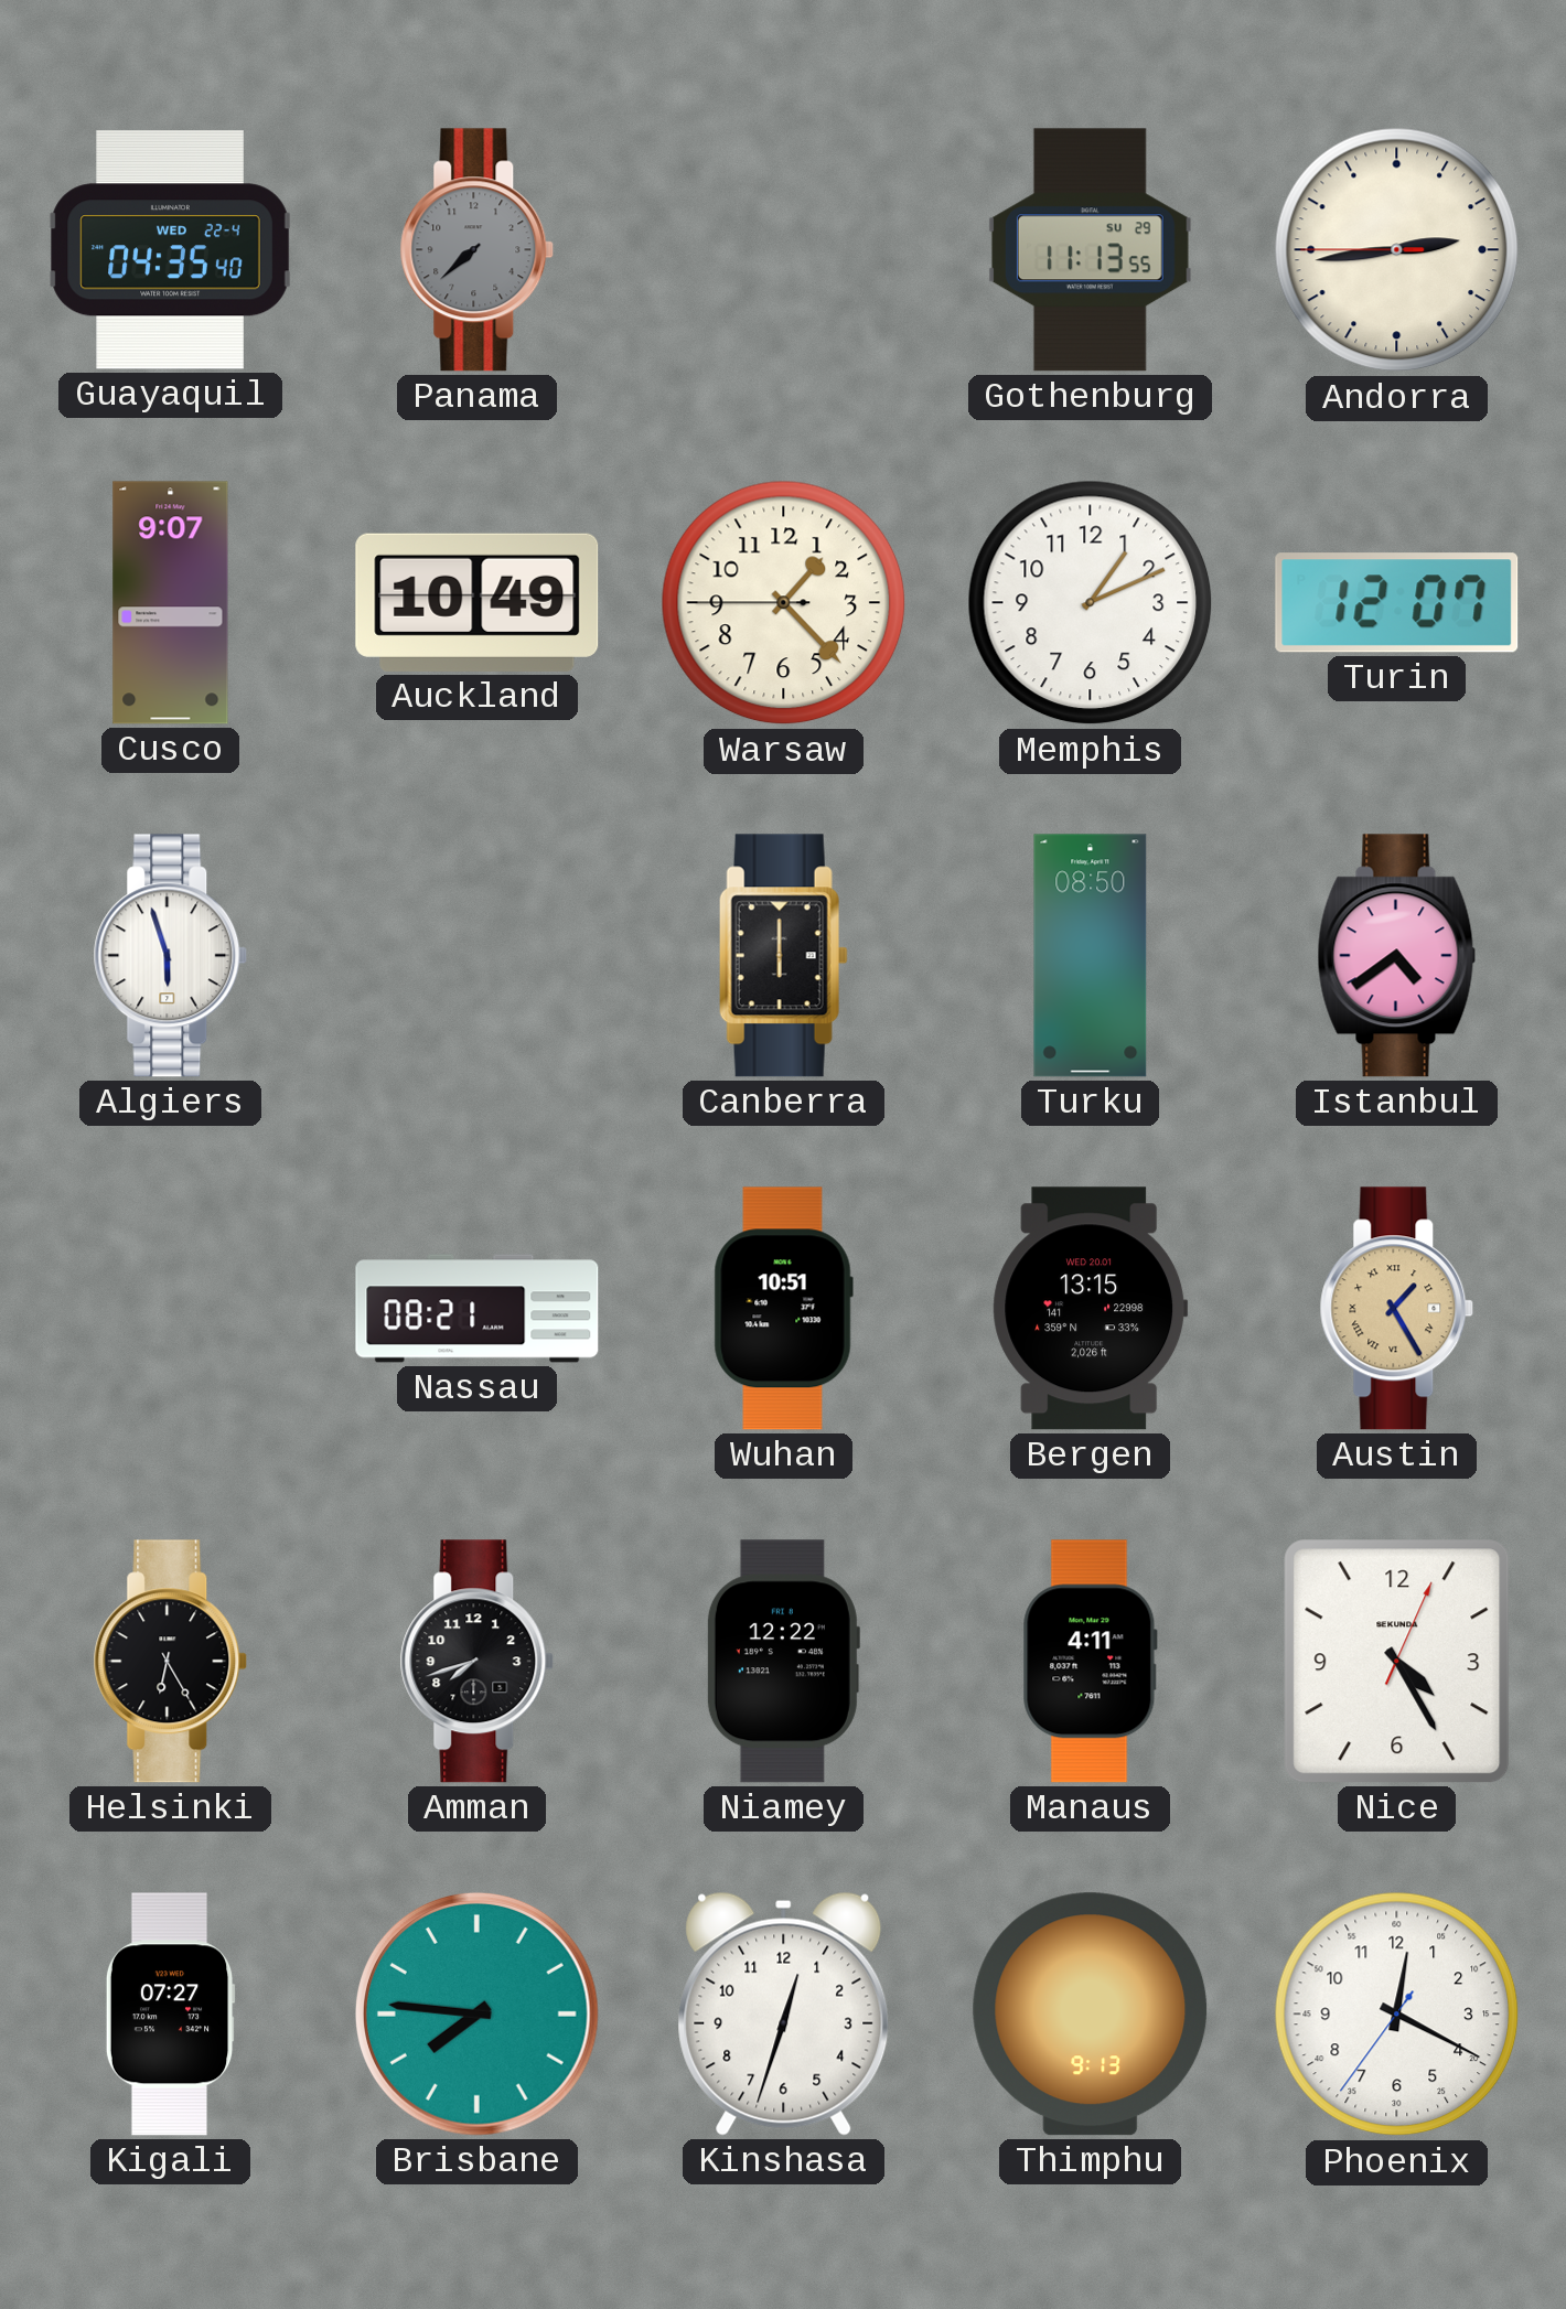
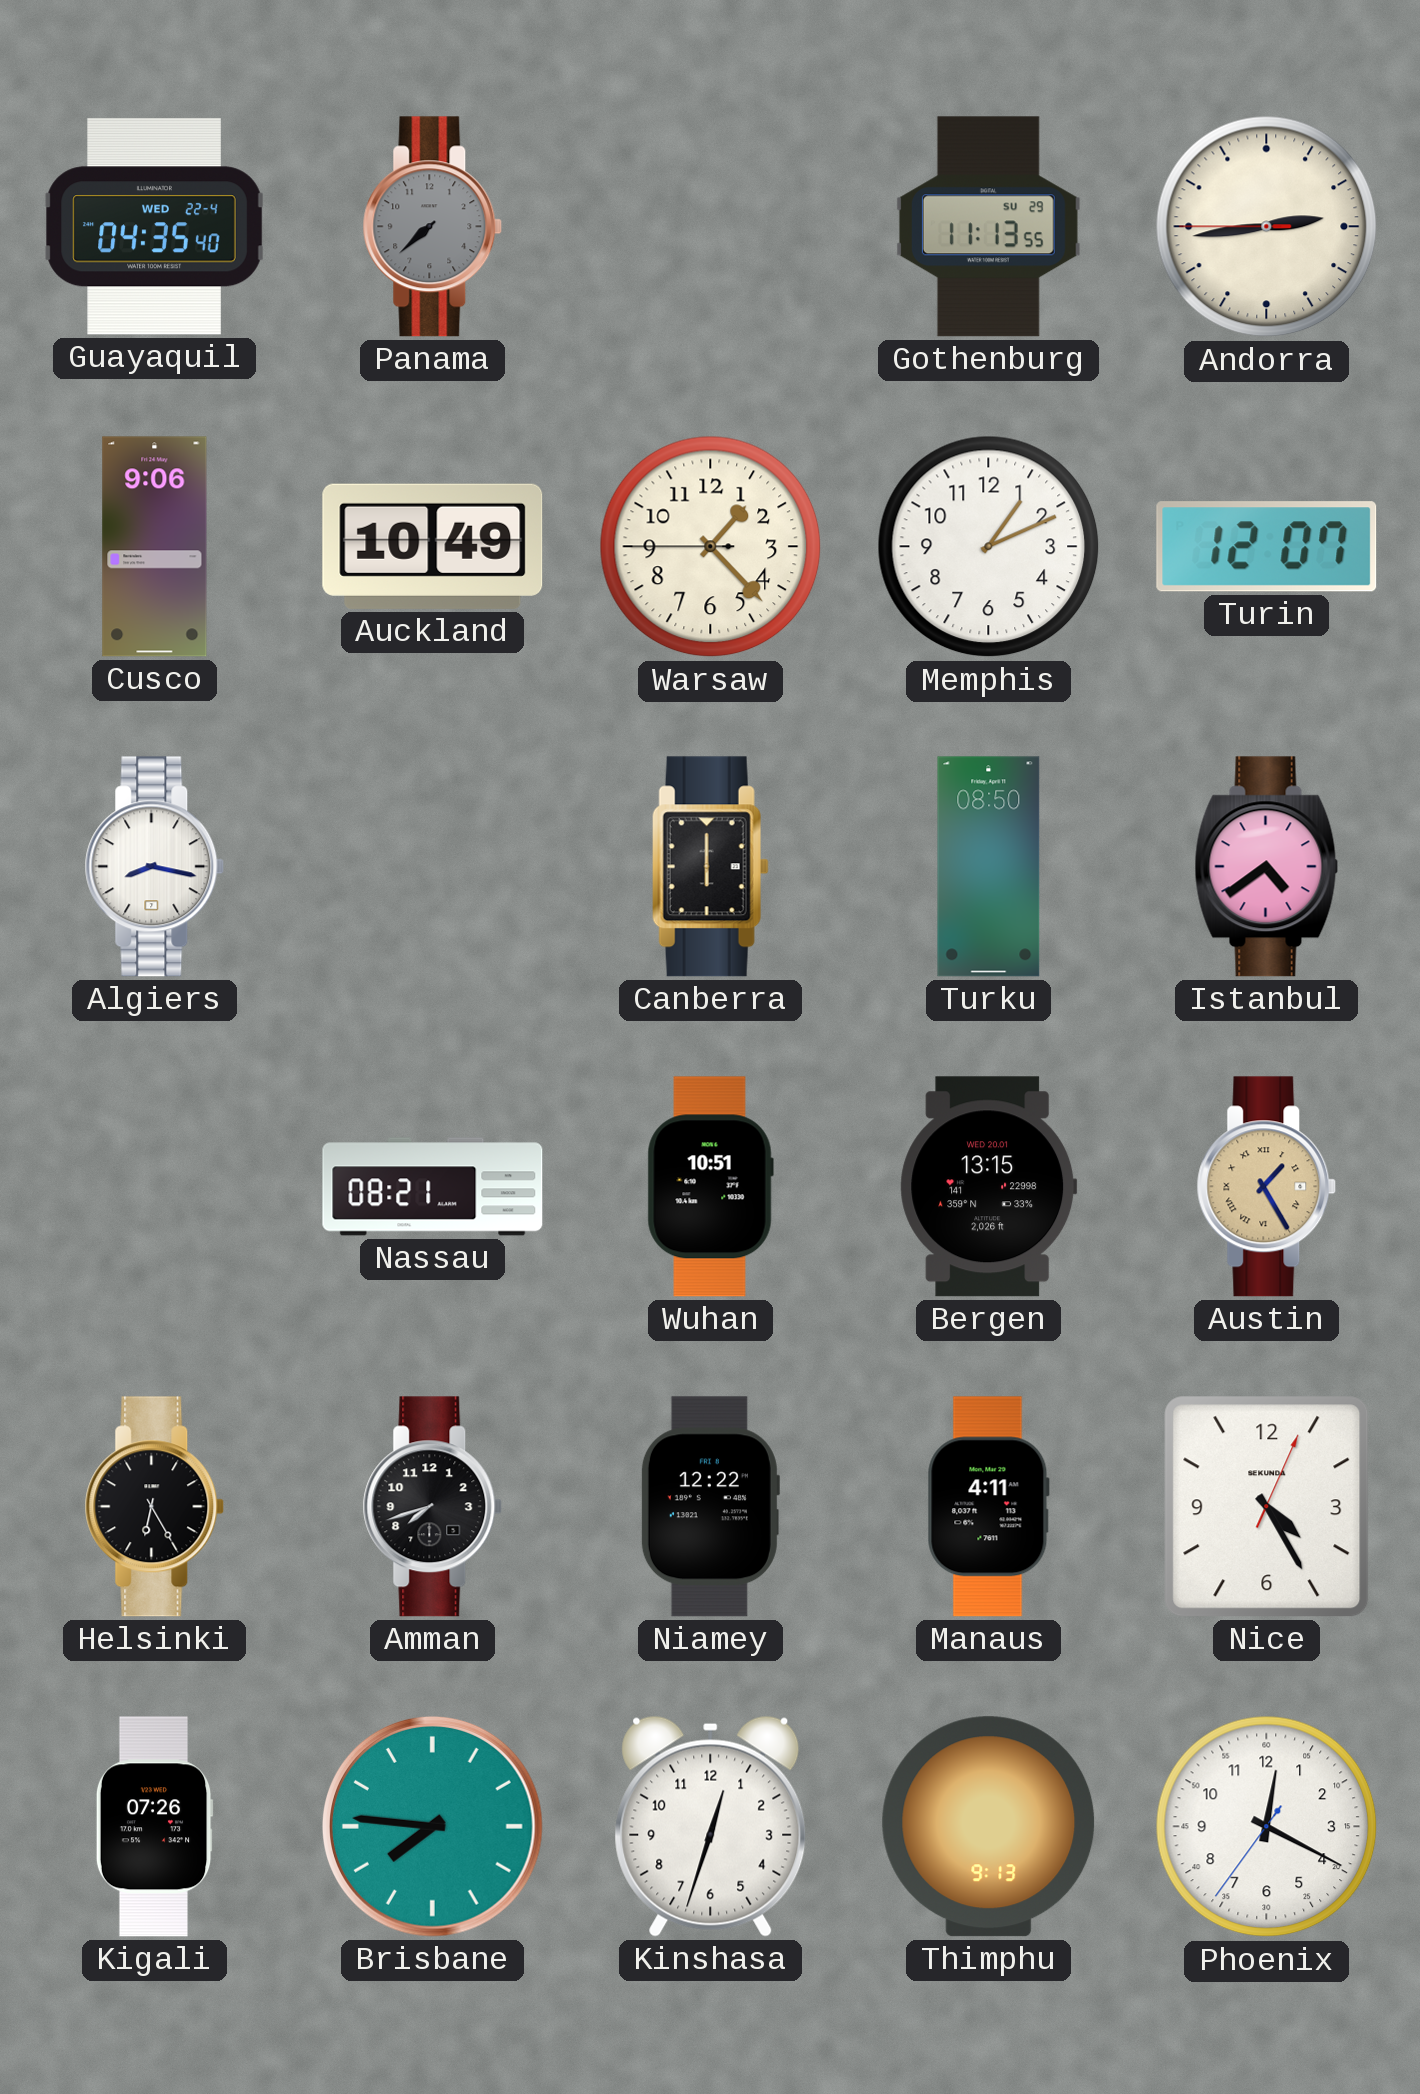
Cusco: 9:07 -> 9:06 (155, 547)
Algiers: 5:57 -> 8:17 (155, 867)
Kigali: 07:27 -> 07:26 (154, 1827)
